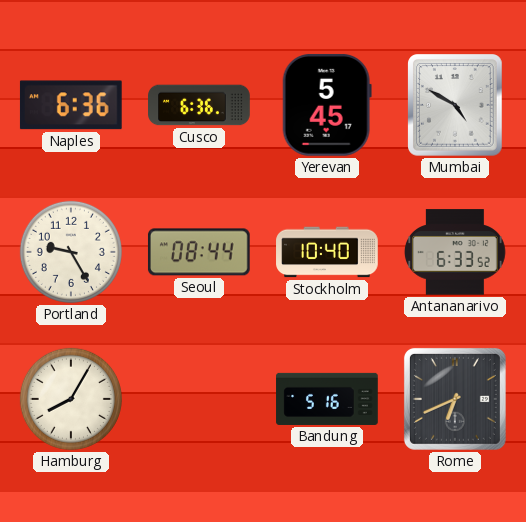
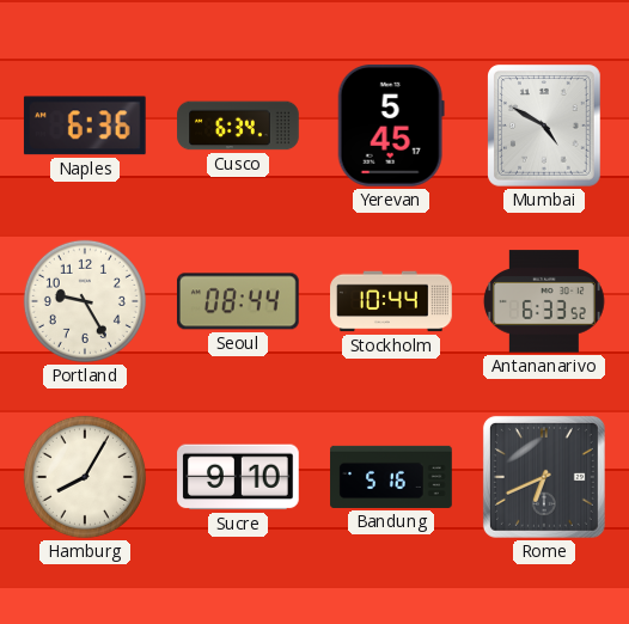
Cusco: 6:36 -> 6:34 (238, 126)
Stockholm: 10:40 -> 10:44 (391, 301)
Sucre: none -> 9:10 (239, 477)
